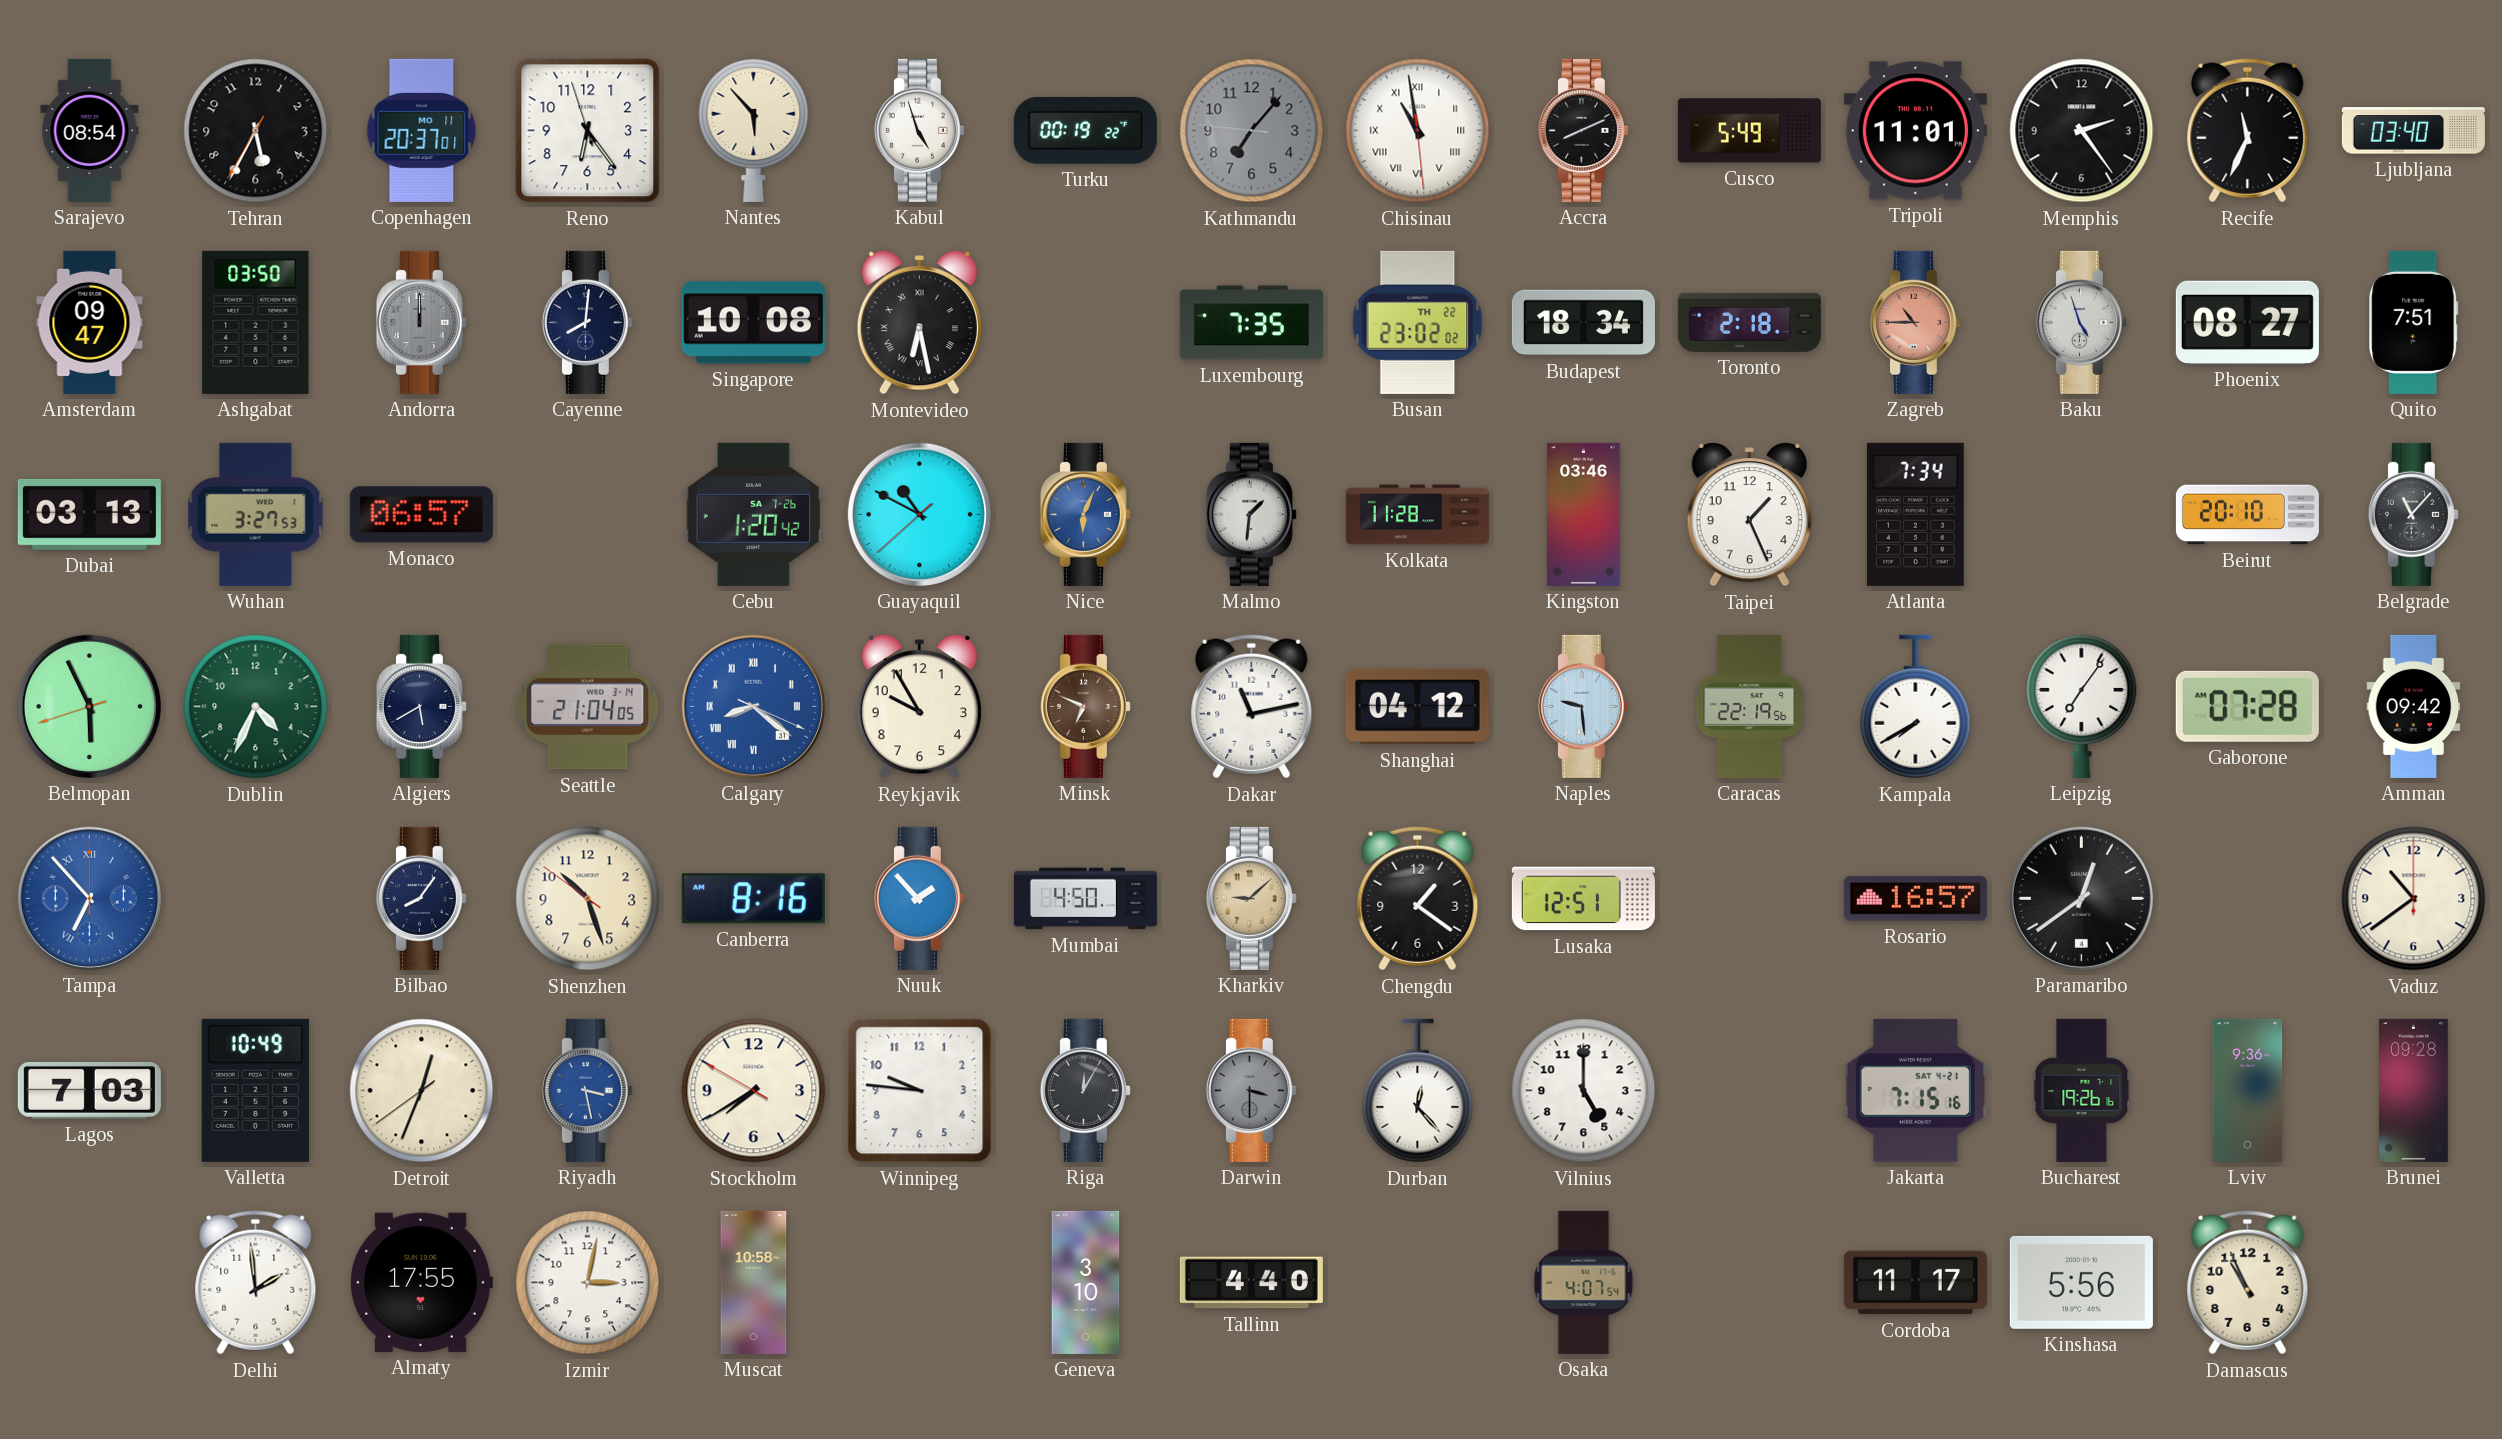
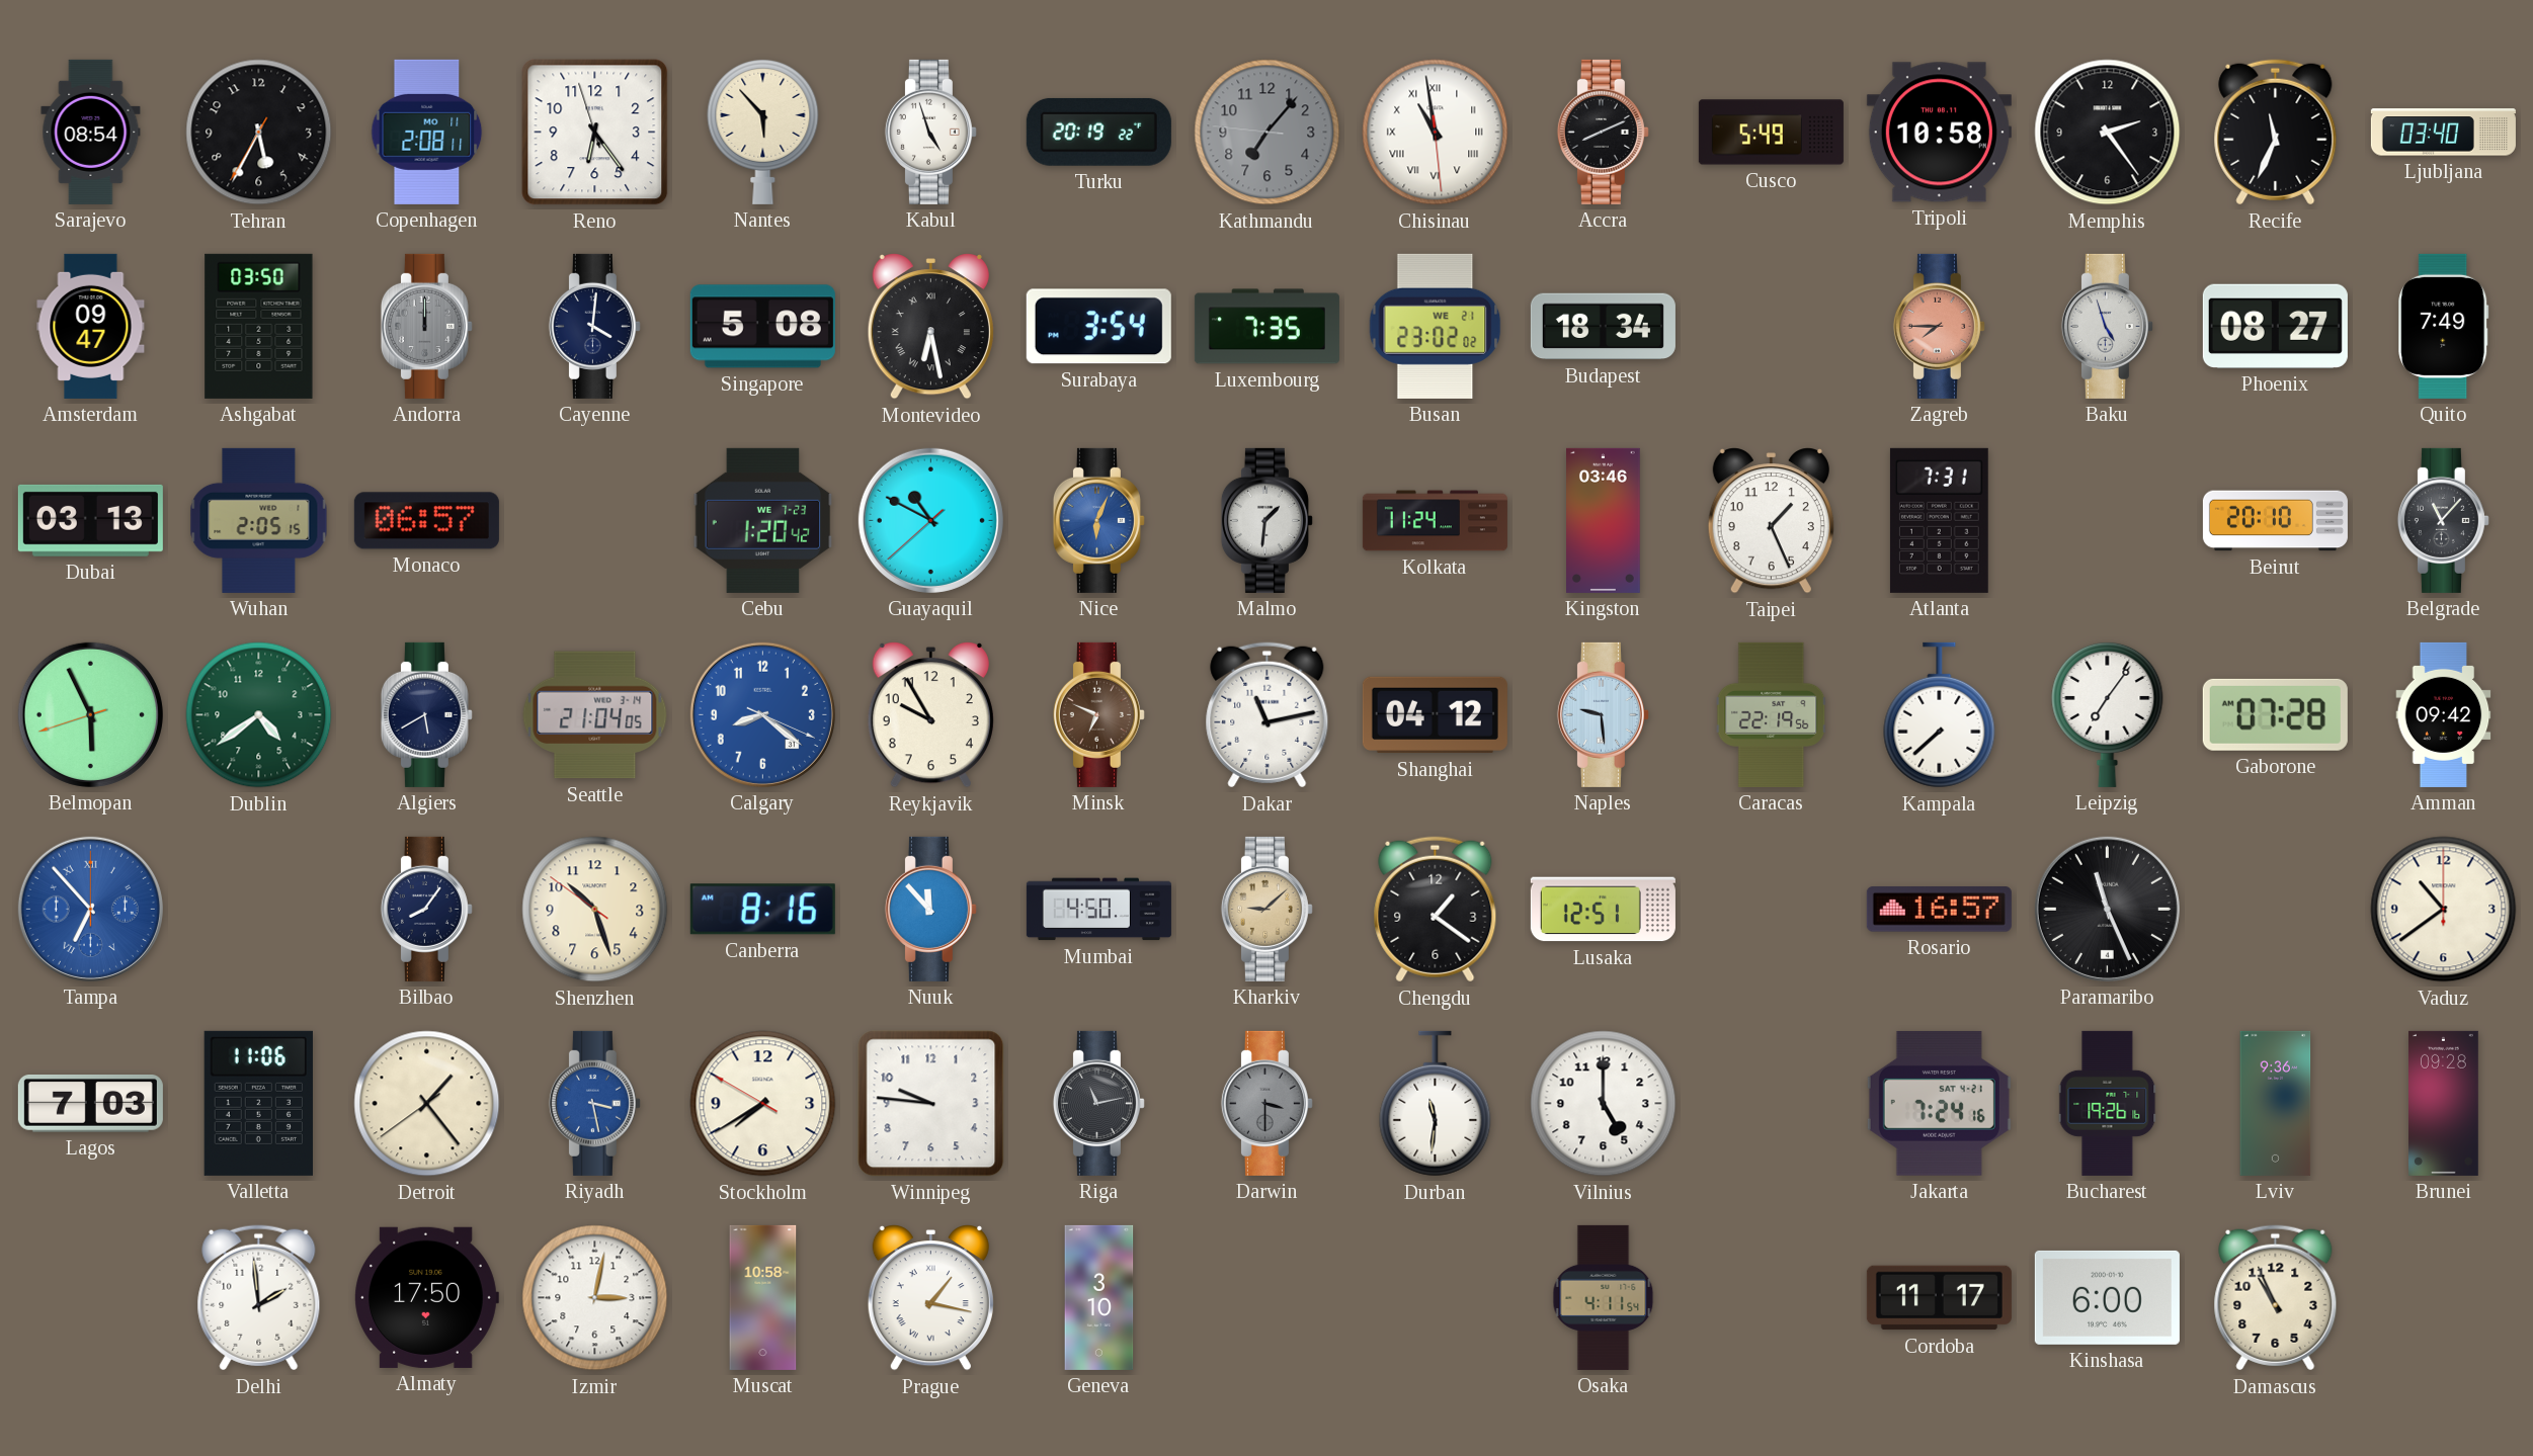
Copenhagen: 20:37 -> 2:08 (427, 132)
Turku: 00:19 -> 20:19 (1098, 132)
Tripoli: 11:01 -> 10:58 (1939, 133)
Cayenne: 8:01 -> 4:01 (594, 326)
Singapore: 10:08 -> 5:08 (762, 327)
Surabaya: none -> 3:54 (1098, 327)
Busan date: TH 22 -> WE 21 (1436, 326)
Toronto: 2:18 -> none (1749, 322)
Zagreb: 10:45 -> 7:45 (1939, 326)
Quito: 7:51 -> 7:49 (2444, 326)
Wuhan: 3:27 -> 2:05 (259, 520)
Cebu date: SA 7-26 -> WE 7-23 (763, 520)
Kolkata: 11:28 -> 11:24 (1435, 521)
Atlanta: 7:34 -> 7:31 (1939, 520)
Dublin: 4:34 -> 4:39 (259, 715)
Calgary numerals: Roman -> Arabic (762, 714)
Kampala: 7:40 -> 7:38 (1940, 715)
Nuuk: 1:53 -> 11:53 (930, 909)
Paramaribo: 12:39 -> 11:26 (2107, 909)
Valletta: 10:49 -> 11:06 (258, 1103)
Detroit: 12:33 -> 1:23 (427, 1104)
Riga: 12:05 -> 11:13 (1098, 1103)
Durban: 12:23 -> 11:31 (1436, 1104)
Jakarta: 7:15 -> 7:24 (1939, 1103)
Almaty: 17:55 -> 17:50 (426, 1297)
Prague: none -> 1:17 (930, 1298)
Tallinn: 4:40 -> none (1251, 1283)
Osaka: 4:07 -> 4:11 (1604, 1297)
Kinshasa: 5:56 -> 6:00 (2107, 1297)
